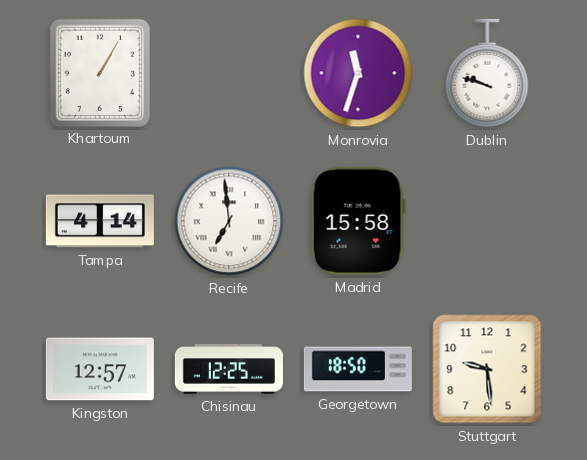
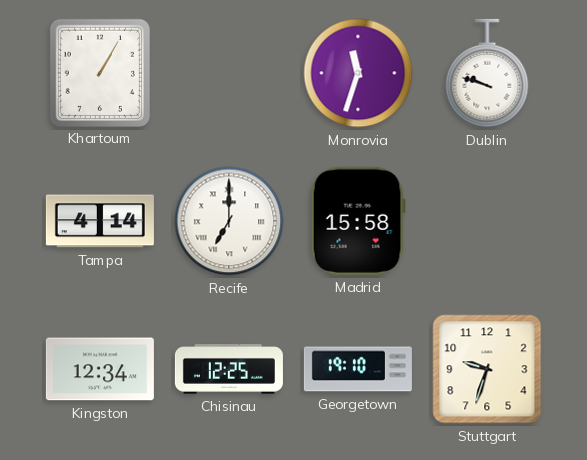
Recife: 6:59 -> 7:00 (229, 221)
Kingston: 12:57 -> 12:34 (100, 369)
Georgetown: 18:50 -> 19:10 (358, 369)
Stuttgart: 9:29 -> 9:33 (487, 369)
